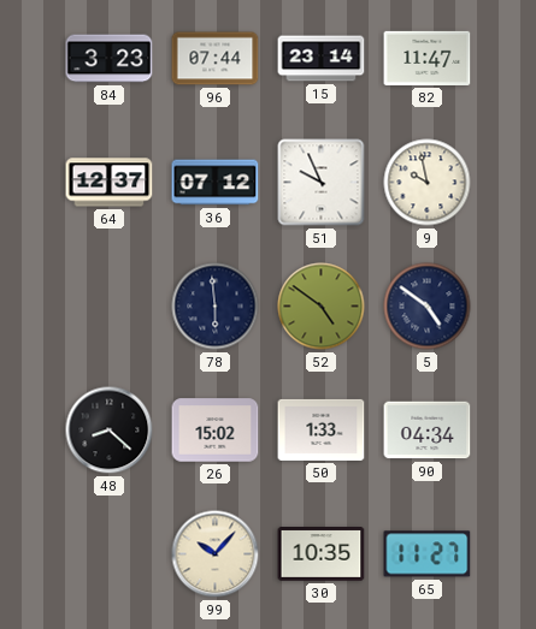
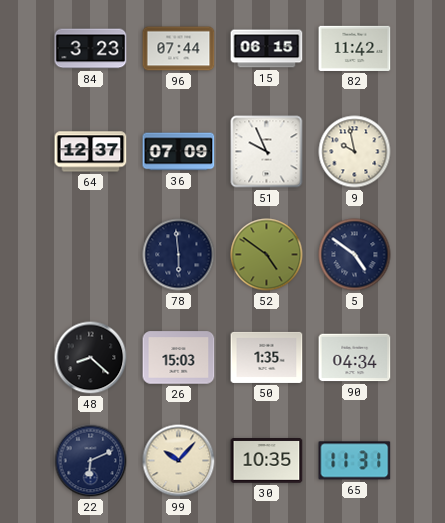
15: 23:14 -> 06:15 (267, 49)
82: 11:47 -> 11:42 (355, 48)
36: 07:12 -> 07:09 (179, 152)
26: 15:02 -> 15:03 (179, 358)
50: 1:33 -> 1:35 (267, 357)
22: none -> 6:11 (91, 461)
65: 11:27 -> 11:31 (355, 461)
